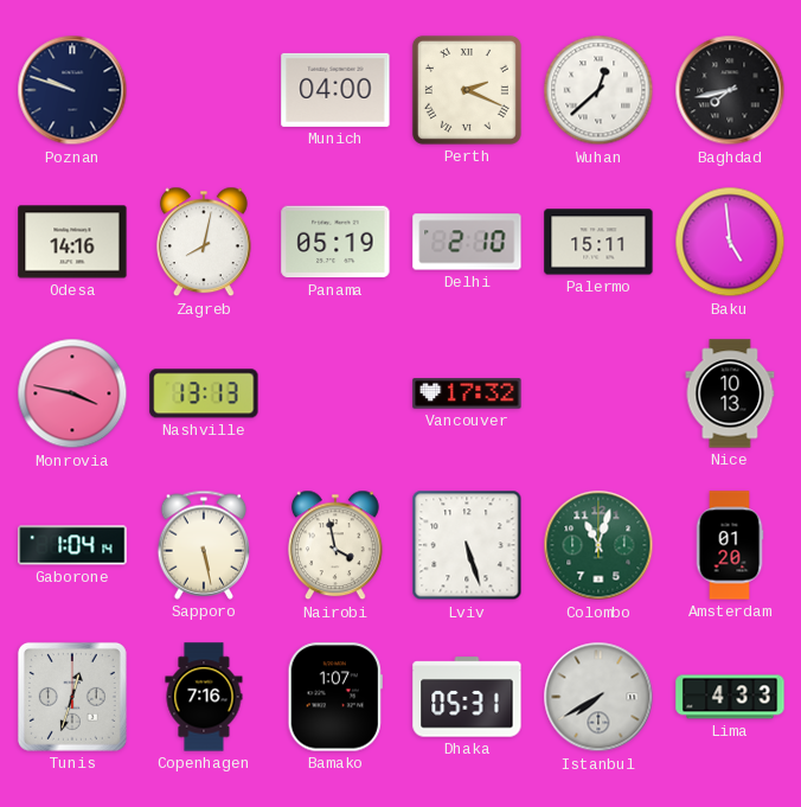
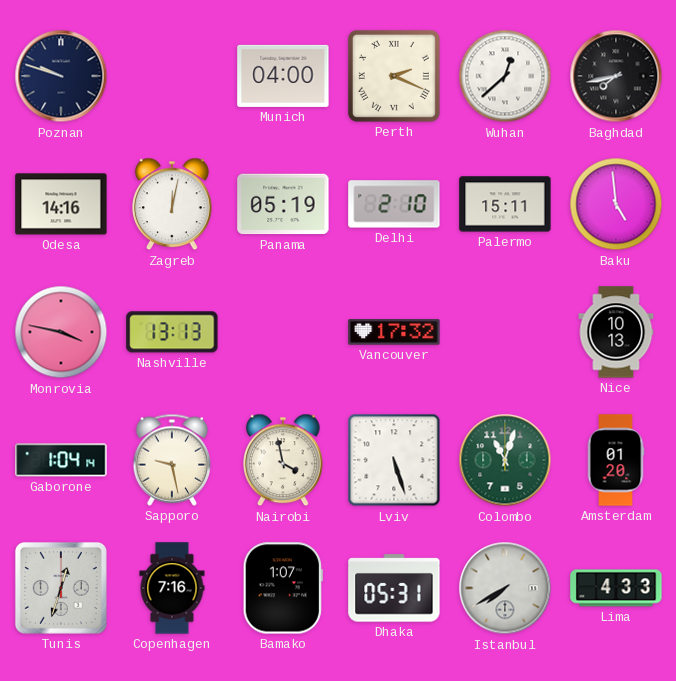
Zagreb: 8:02 -> 12:02 (173, 204)
Sapporo: 5:28 -> 9:28 (172, 460)
